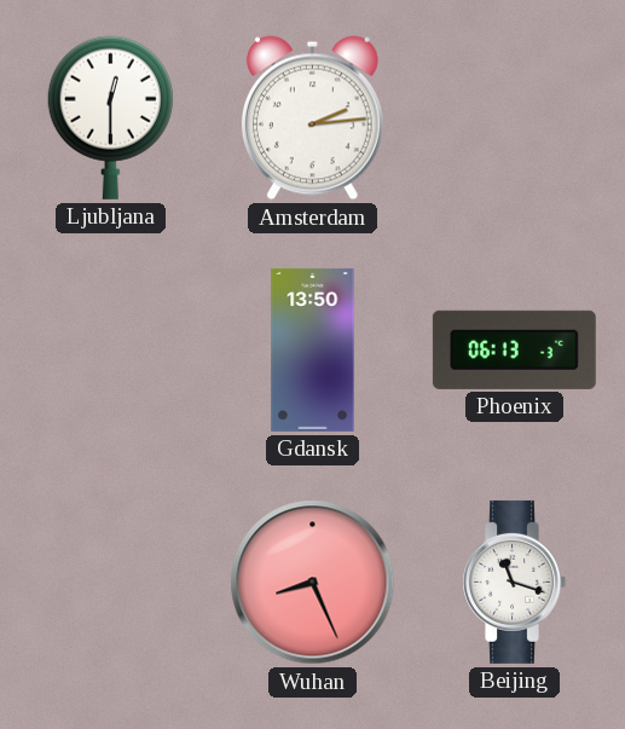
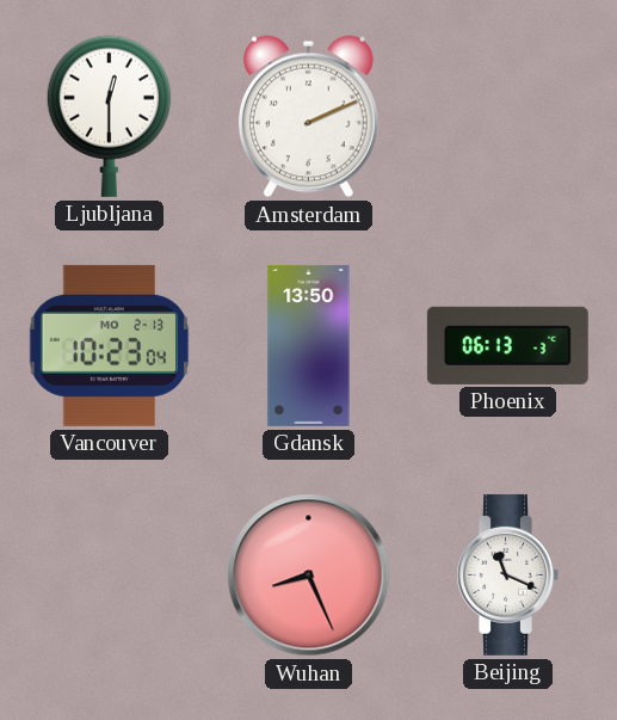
Amsterdam: 2:14 -> 2:11 (308, 117)
Vancouver: none -> 10:23 (110, 345)
Beijing: 11:18 -> 11:19 (507, 574)
